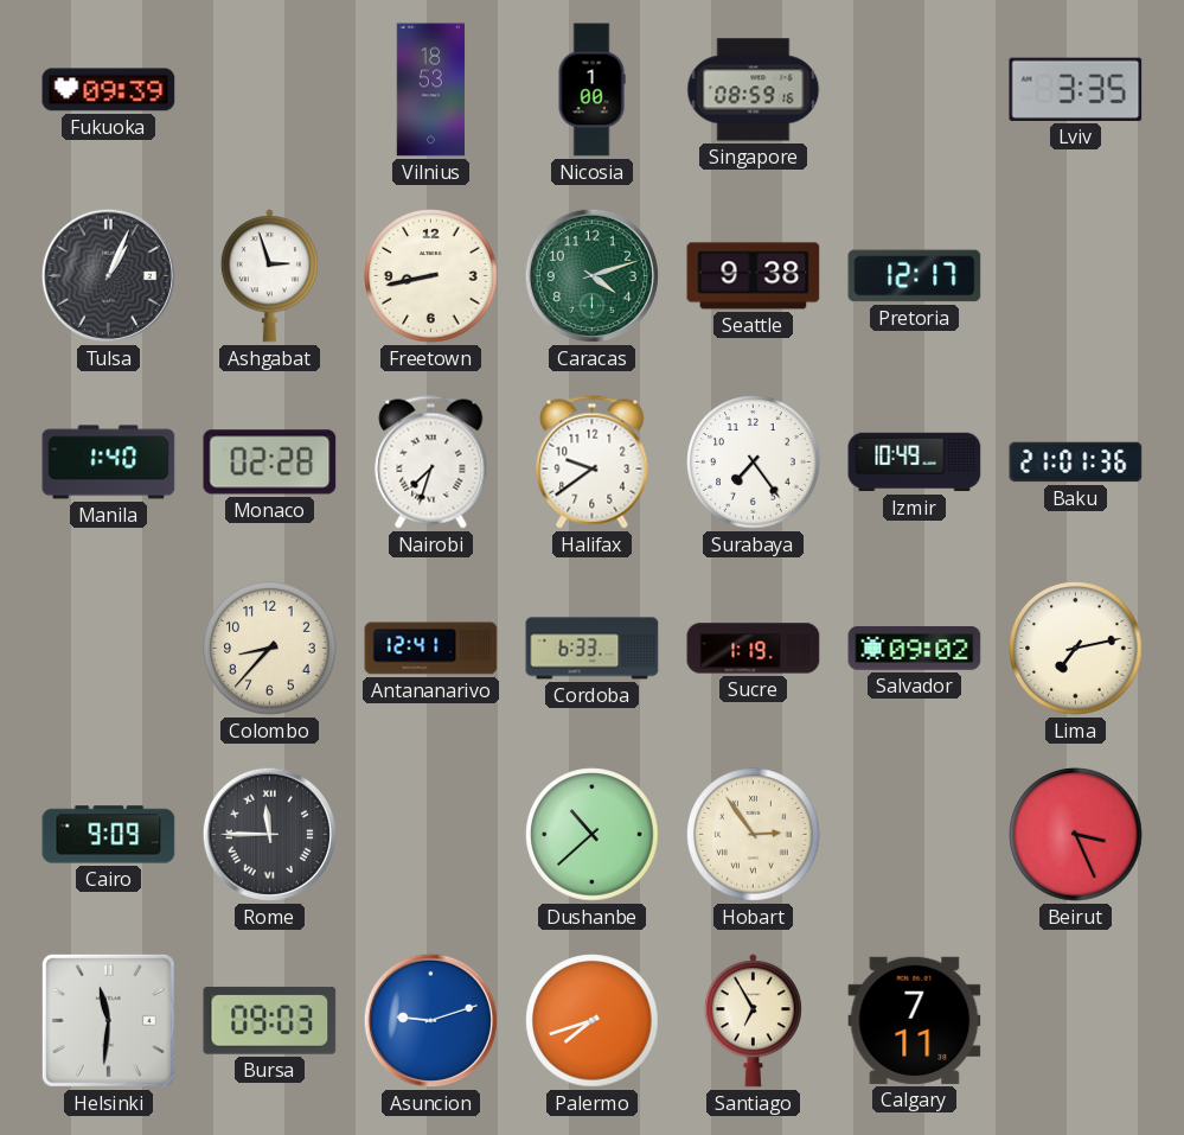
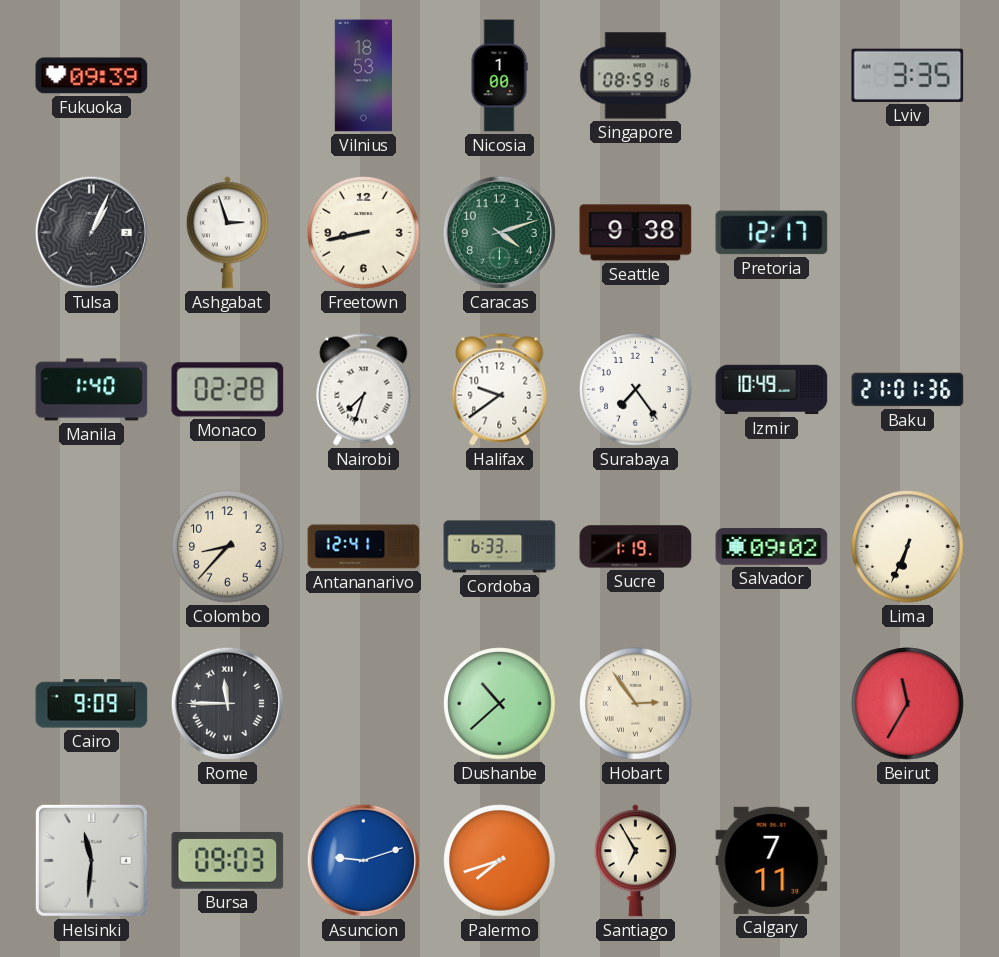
Lima: 7:13 -> 6:34 (908, 547)
Beirut: 3:26 -> 11:35 (908, 704)
